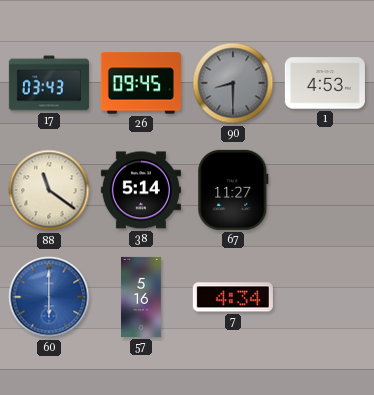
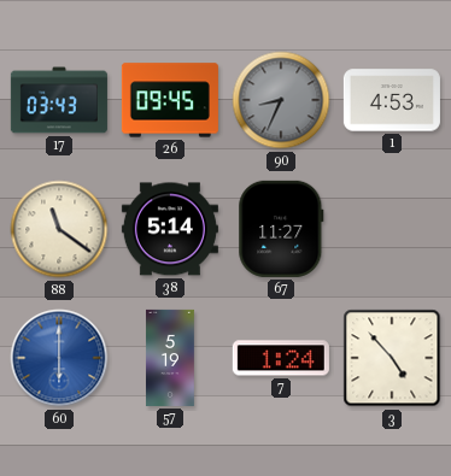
90: 8:30 -> 8:34 (281, 100)
57: 5:16 -> 5:19 (171, 358)
7: 4:34 -> 1:24 (281, 358)
3: none -> 4:53 (392, 358)
